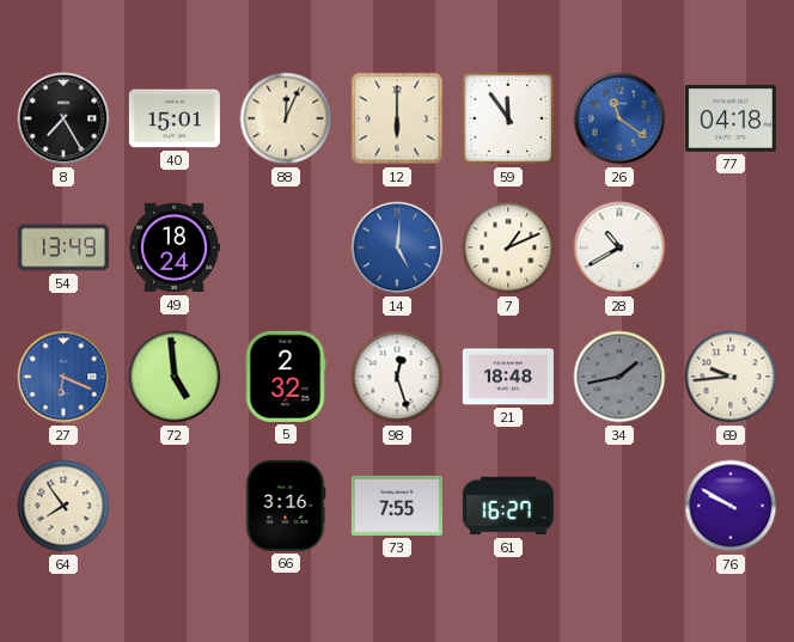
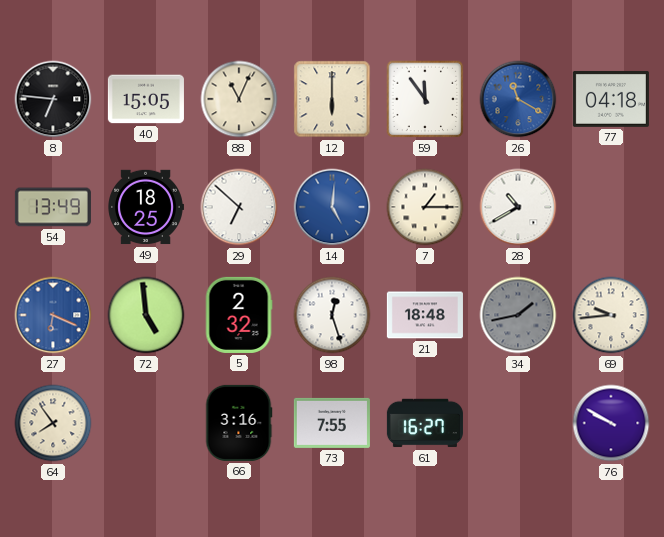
8: 7:25 -> 6:46 (53, 99)
40: 15:01 -> 15:05 (146, 99)
88: 12:04 -> 11:04 (239, 99)
26: 11:21 -> 11:20 (518, 99)
49: 18:24 -> 18:25 (146, 207)
29: none -> 6:52 (239, 207)
7: 1:11 -> 1:15 (425, 207)
